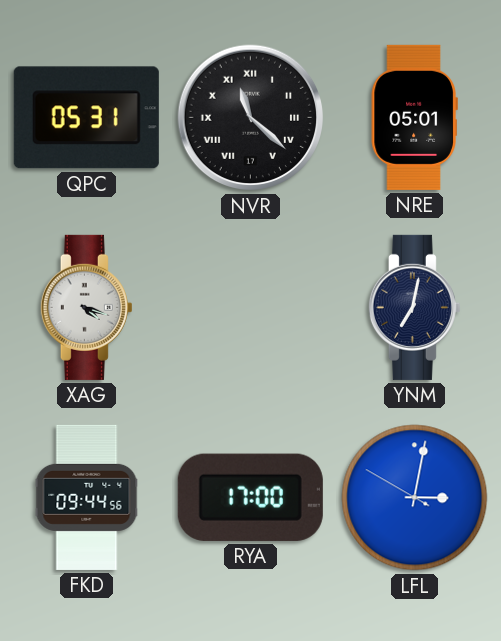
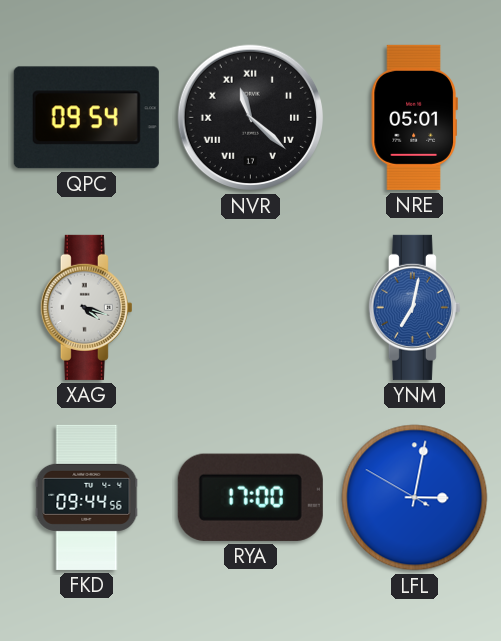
QPC: 05:31 -> 09:54 (86, 118)
YNM dial: navy -> blue (414, 307)
